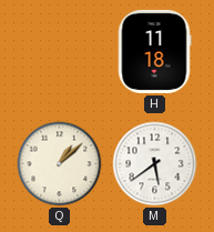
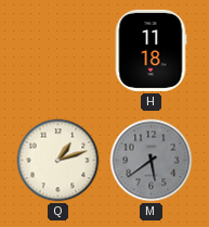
Q: 1:08 -> 1:12 (58, 161)
M dial: white -> grey (152, 161)
